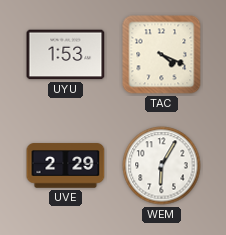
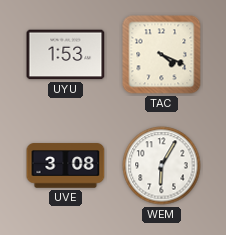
UVE: 2:29 -> 3:08 (66, 166)
